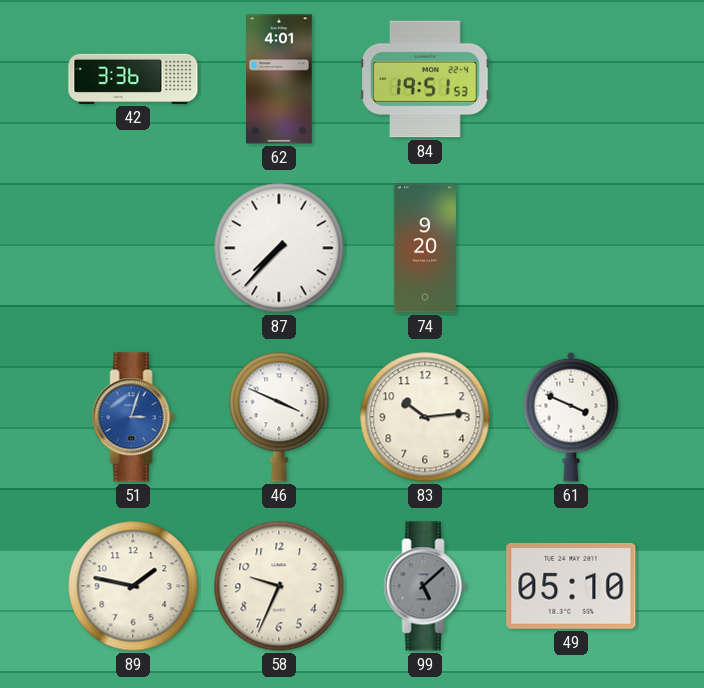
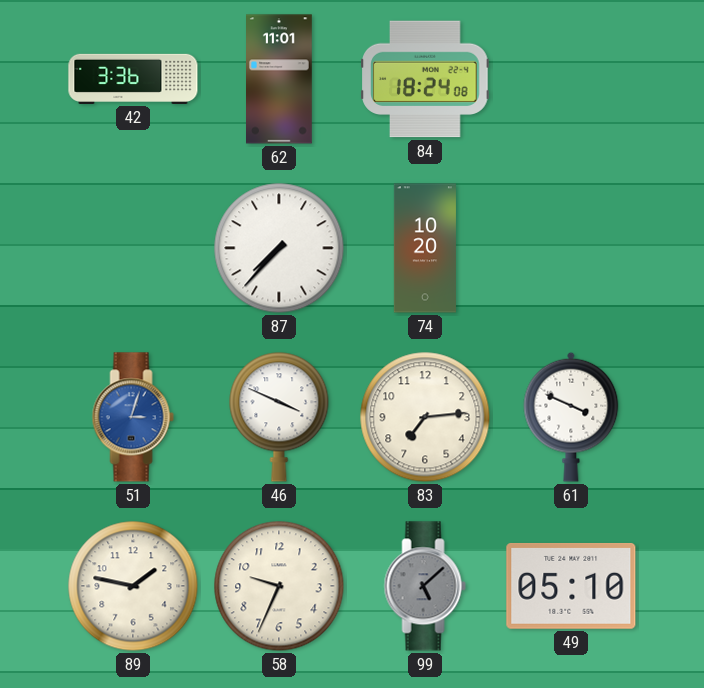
62: 4:01 -> 11:01 (280, 79)
84: 19:51 -> 18:24 (425, 79)
74: 9:20 -> 10:20 (425, 248)
83: 10:14 -> 7:14 (425, 417)
